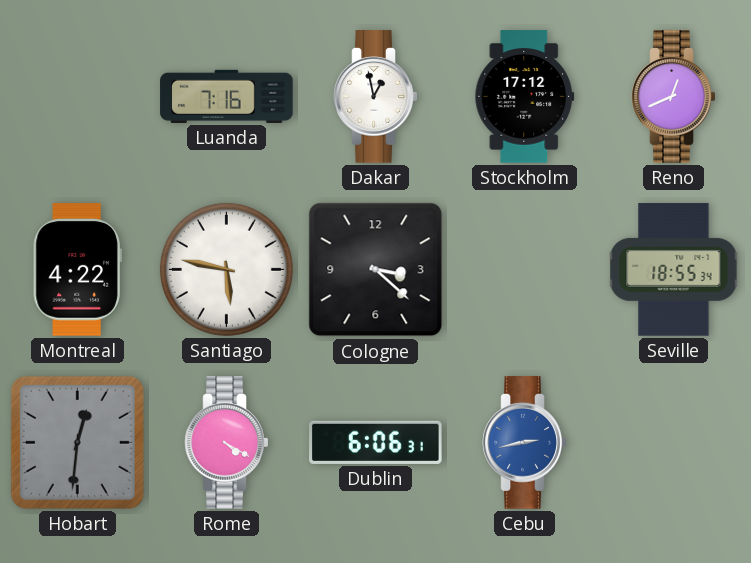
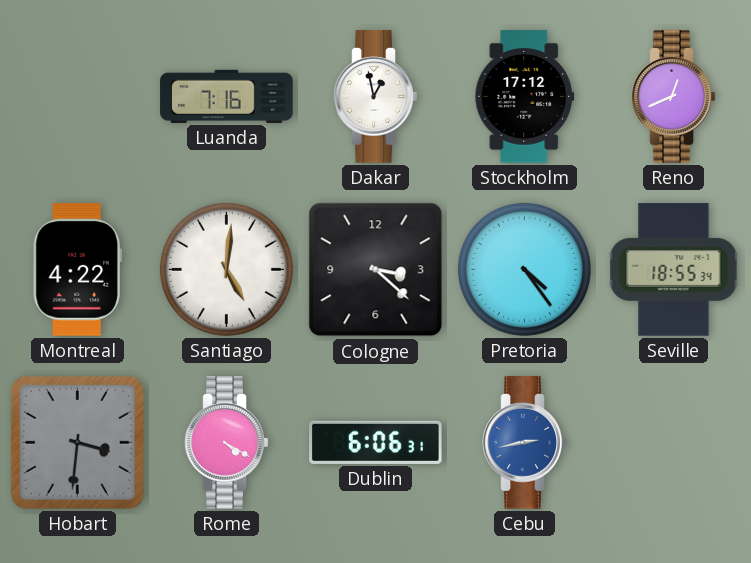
Santiago: 5:47 -> 5:01 (226, 269)
Pretoria: none -> 4:24 (524, 269)
Hobart: 12:31 -> 3:31 (77, 442)
